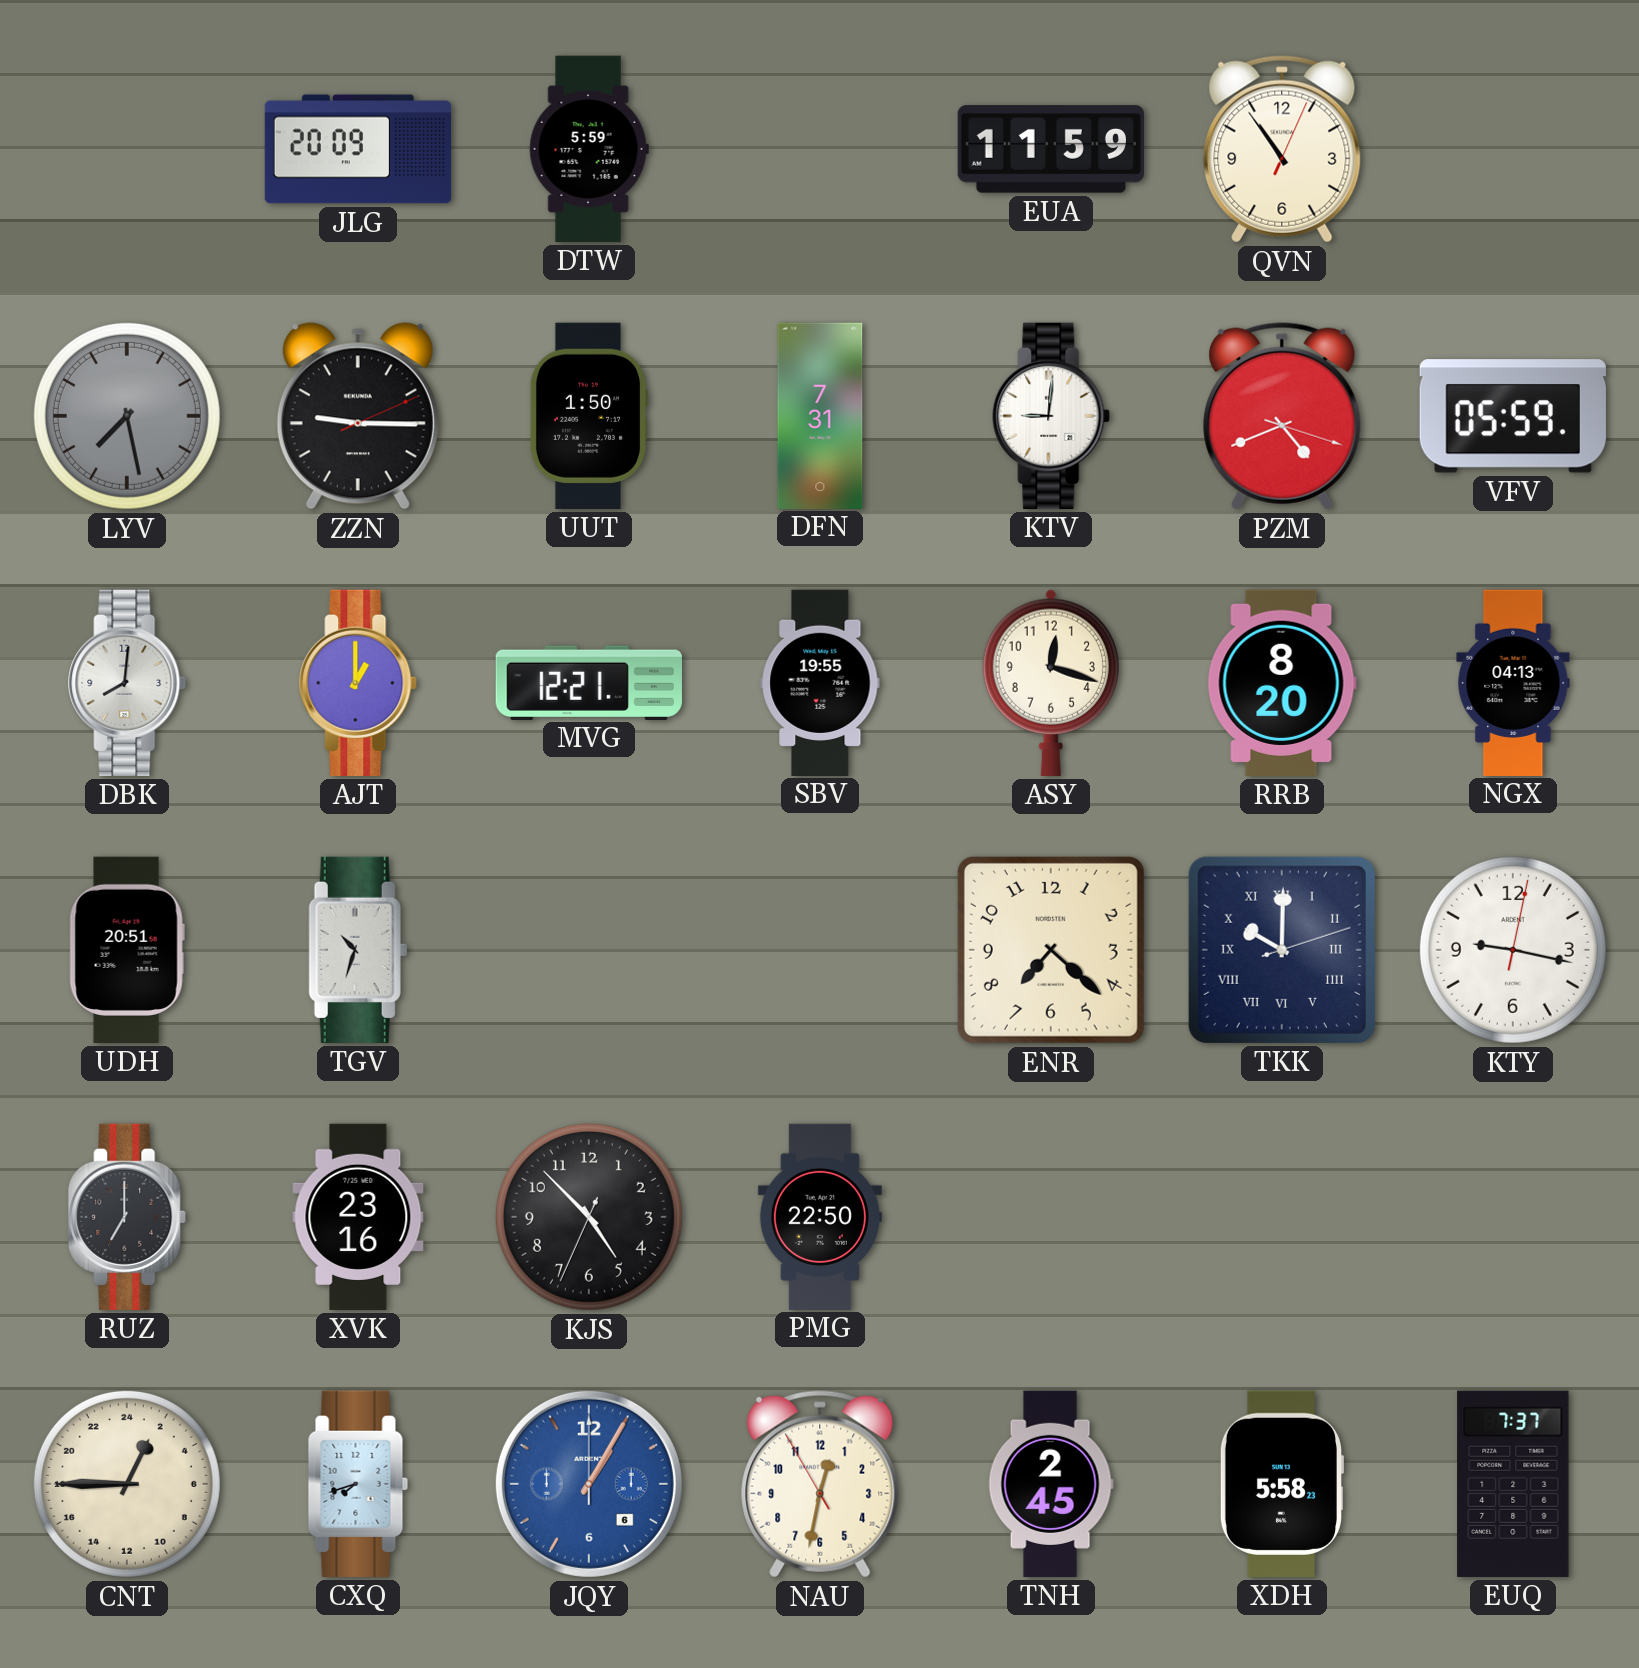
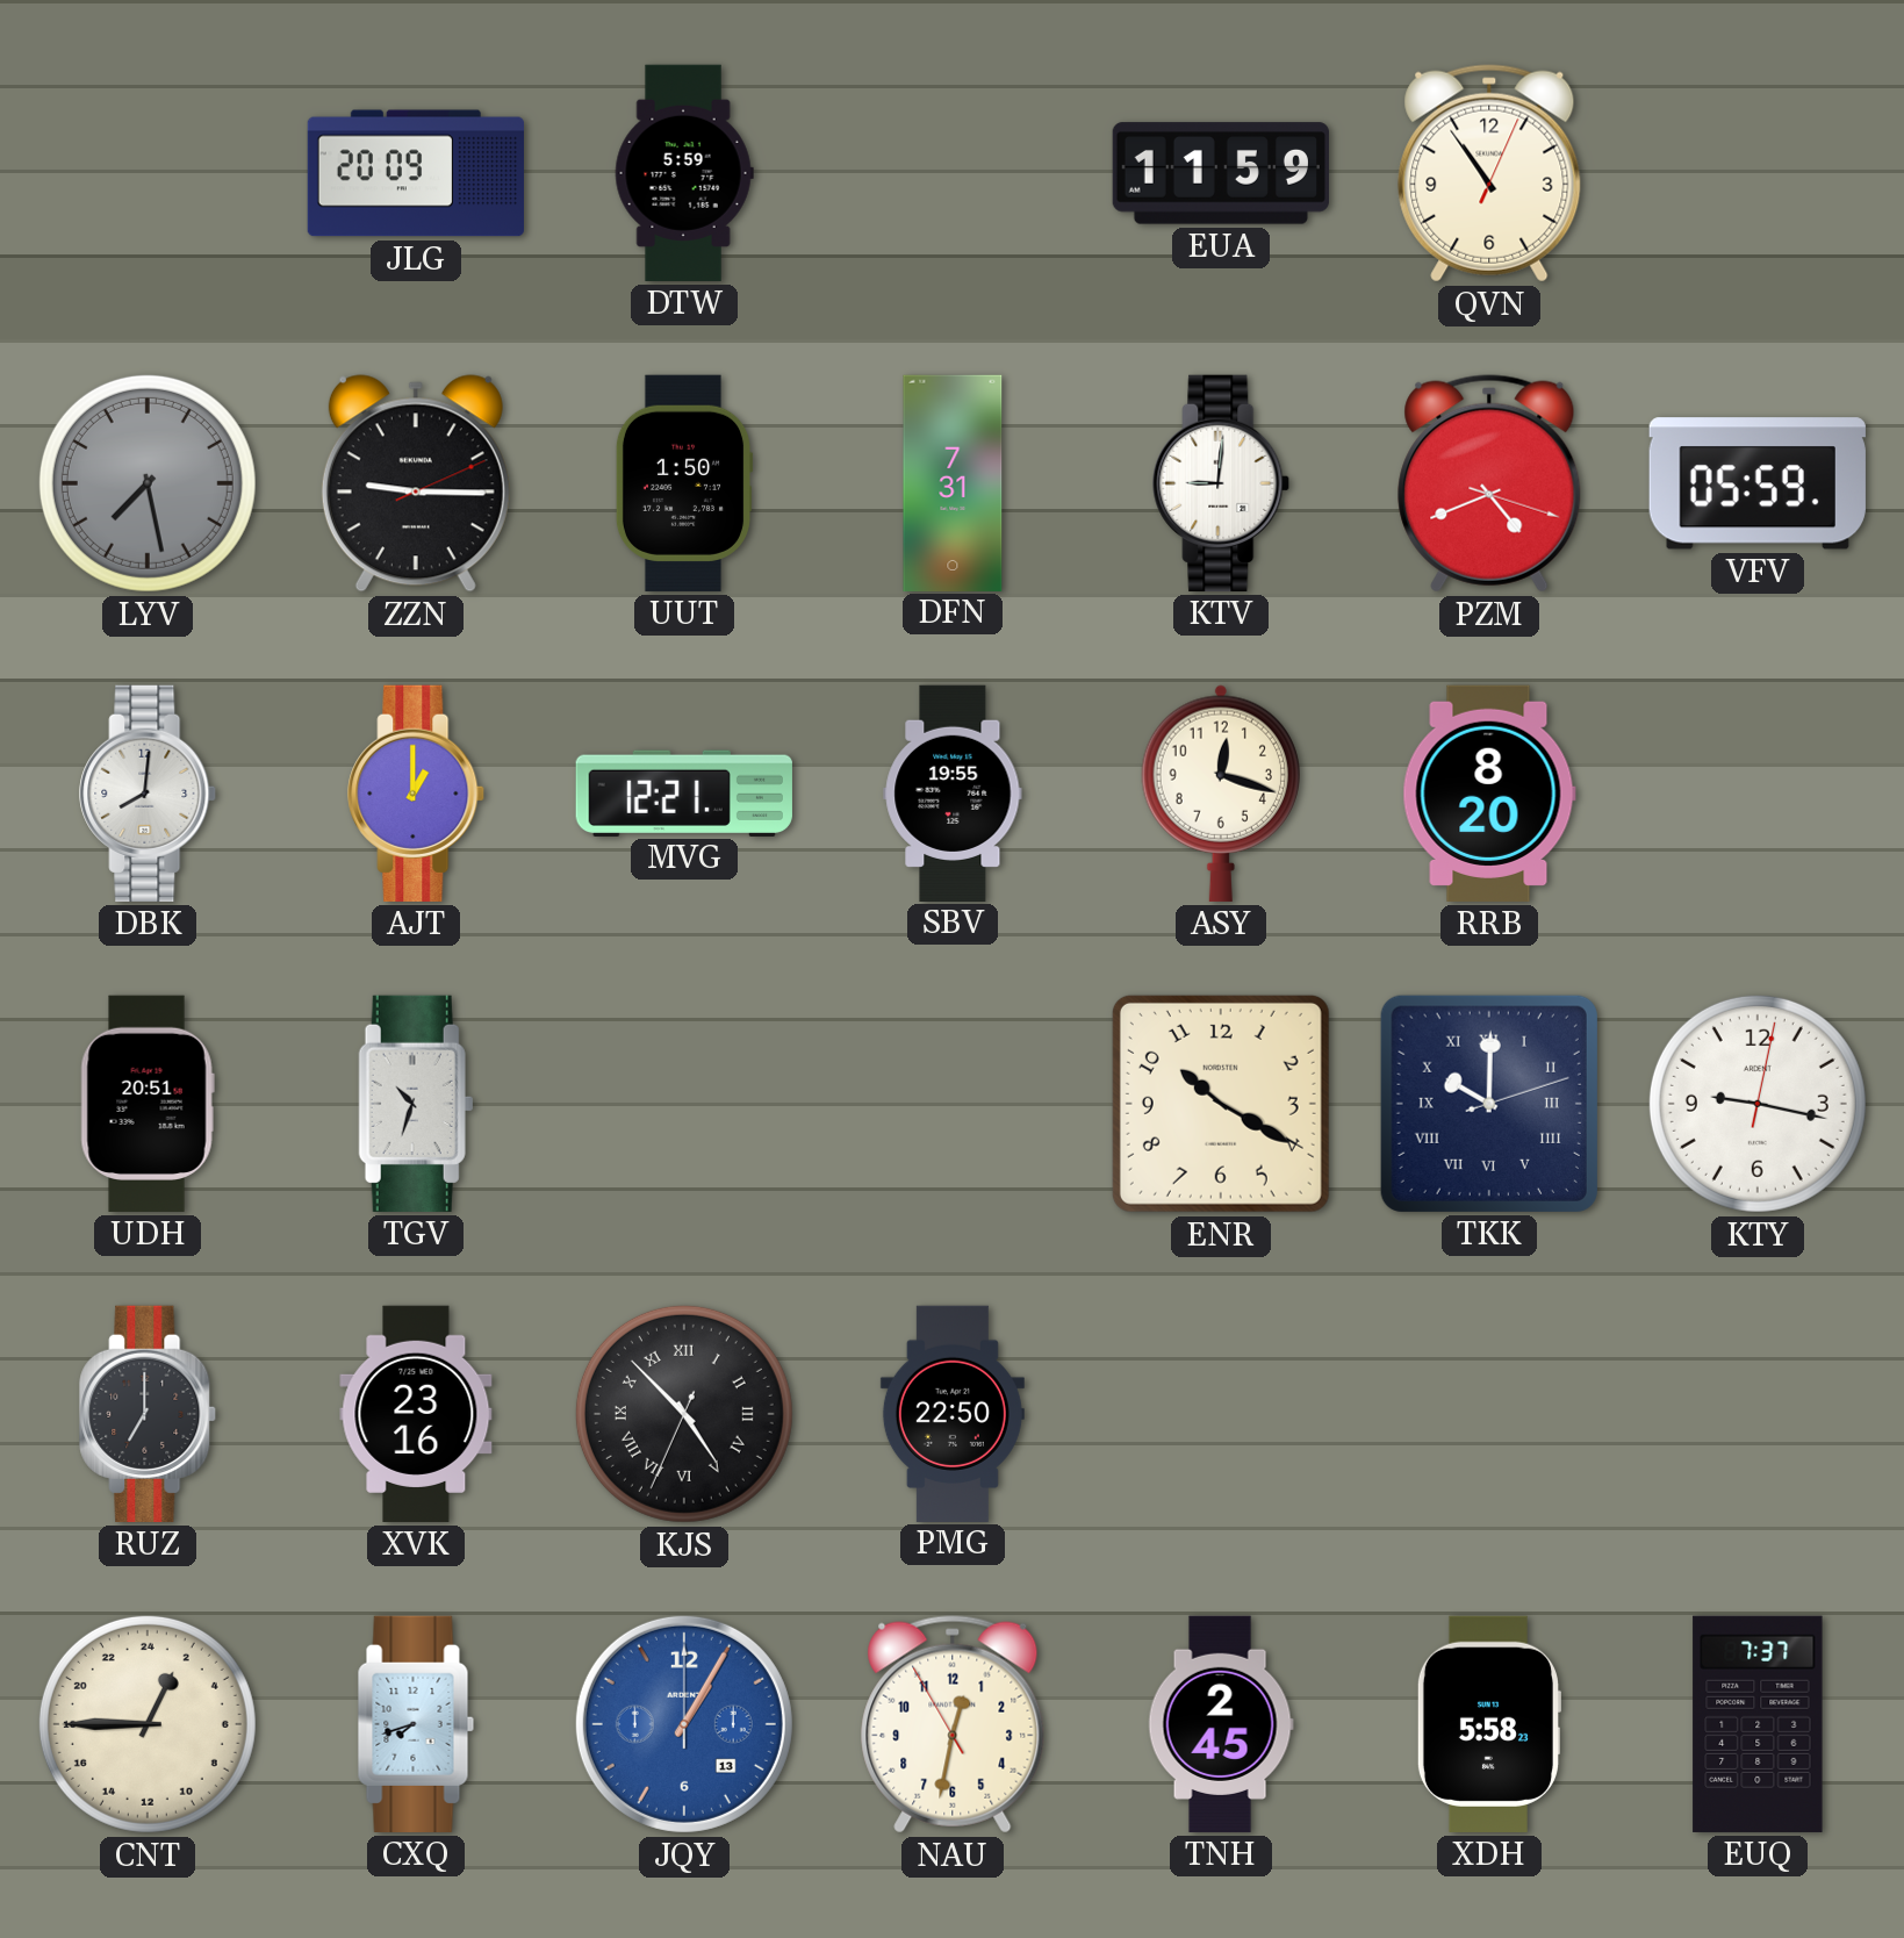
NGX: 04:13 -> none (1513, 682)
ENR: 7:22 -> 10:20 (1221, 1104)
KJS numerals: Arabic -> Roman (684, 1414)
JQY date: 6 -> 13 (684, 1724)
